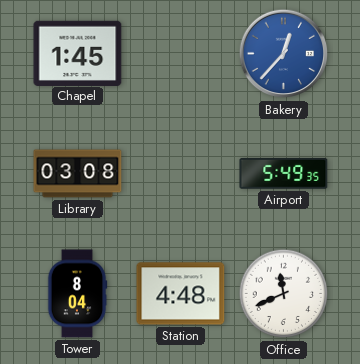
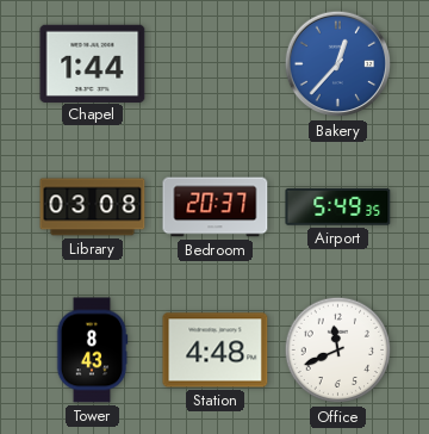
Chapel: 1:45 -> 1:44 (93, 63)
Bedroom: none -> 20:37 (216, 207)
Tower: 8:04 -> 8:43 (92, 351)
